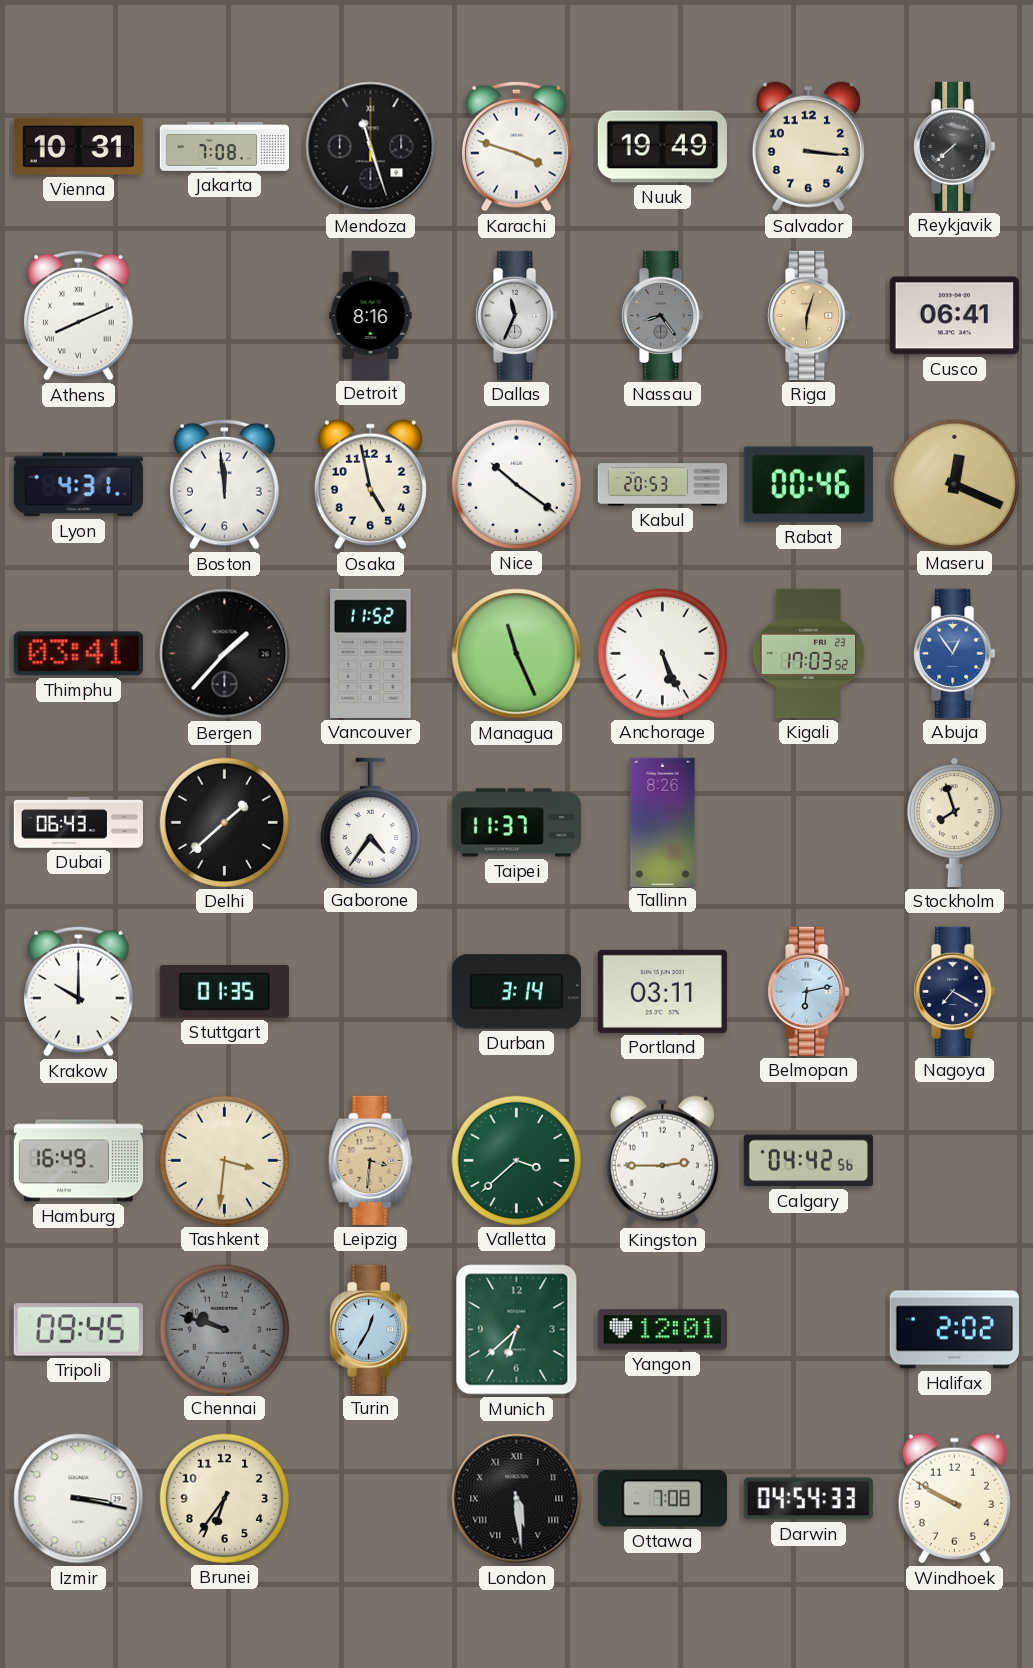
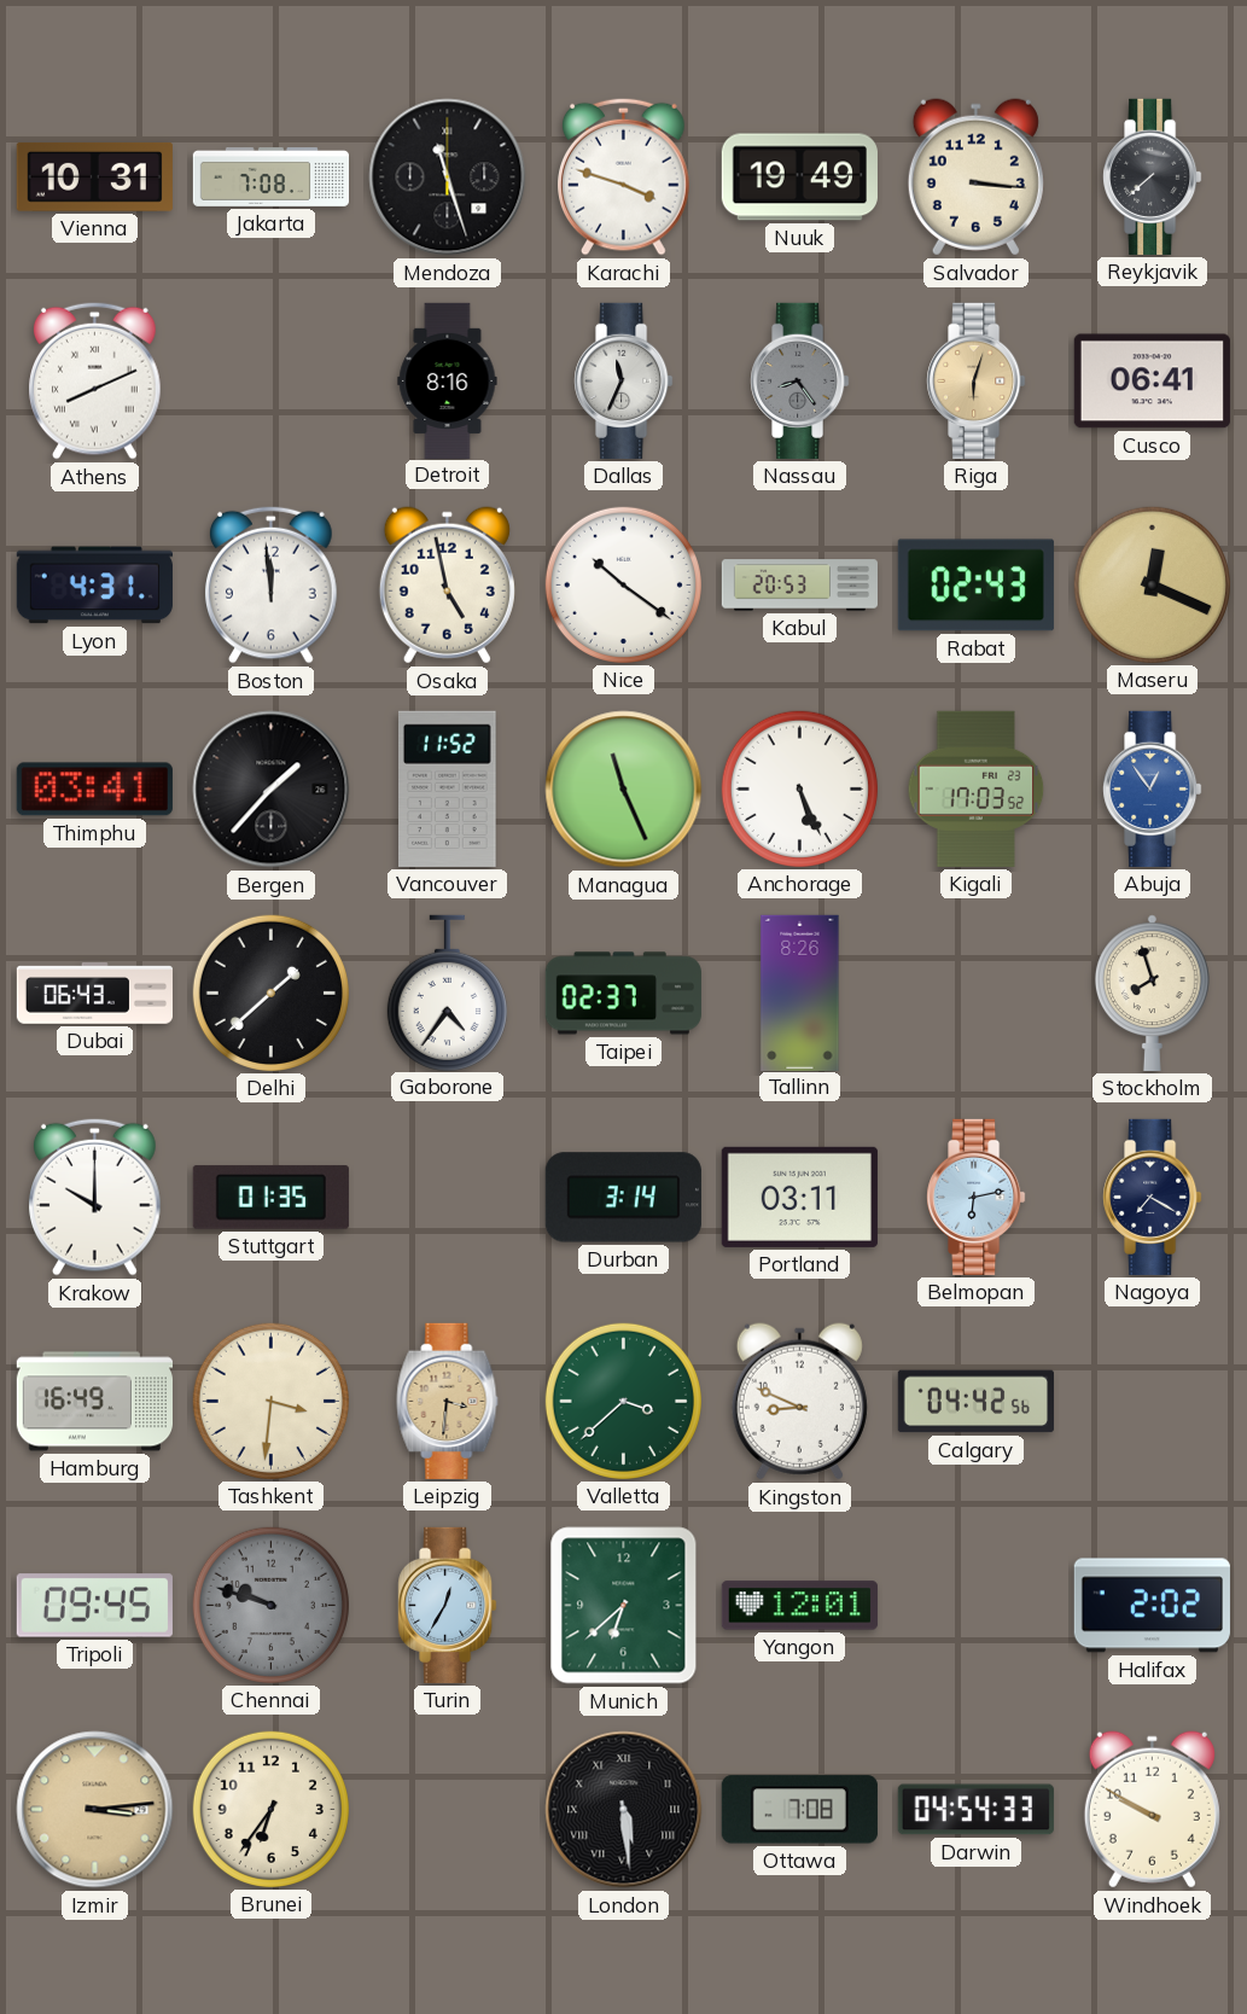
Rabat: 00:46 -> 02:43 (975, 586)
Taipei: 11:37 -> 02:37 (623, 994)
Kingston: 2:45 -> 8:49 (799, 1402)
Izmir: 3:17 -> 3:14 (95, 1810)
Izmir dial: white -> champagne (95, 1810)
